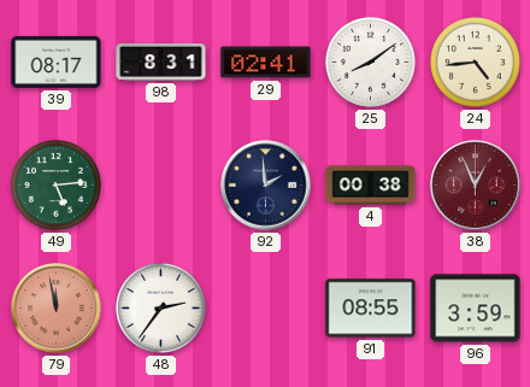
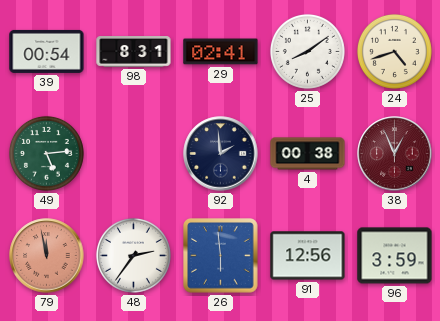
39: 08:17 -> 00:54 (47, 51)
24: 4:44 -> 4:42 (394, 51)
26: none -> 5:59 (221, 256)
91: 08:55 -> 12:56 (308, 256)
